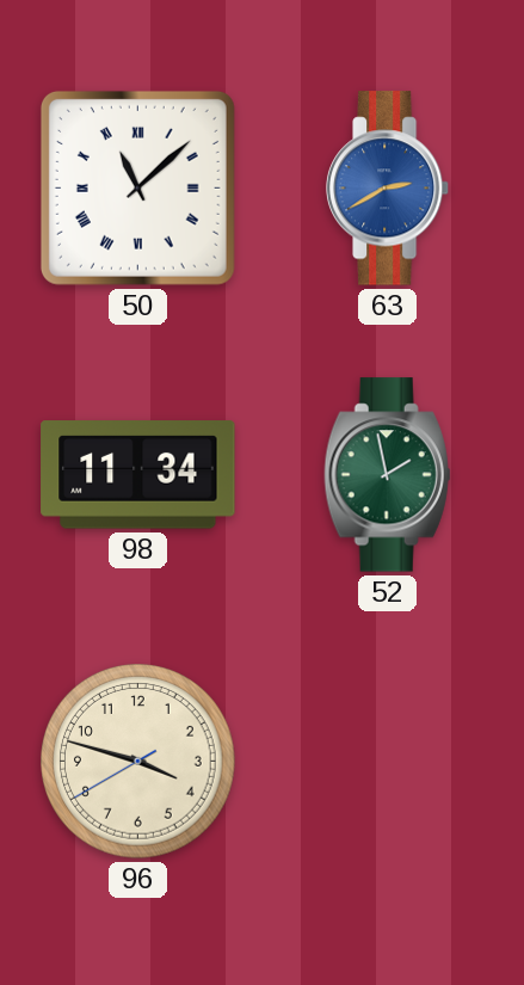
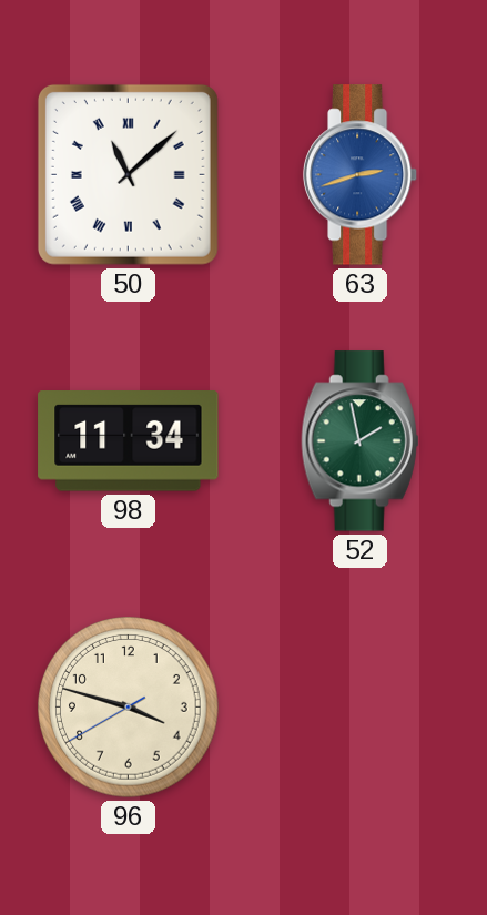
63: 2:40 -> 2:42 (361, 175)
